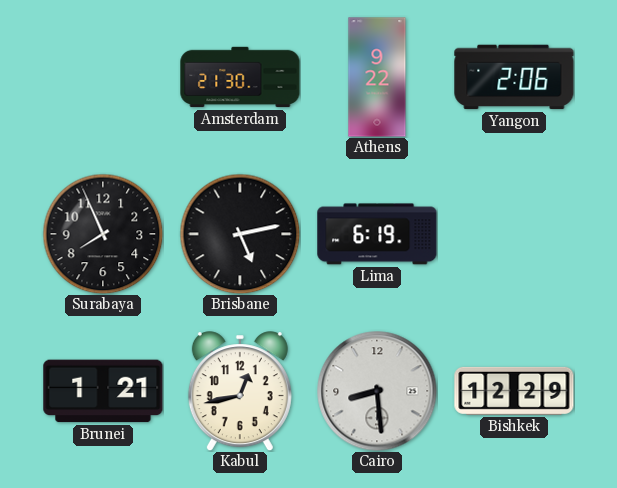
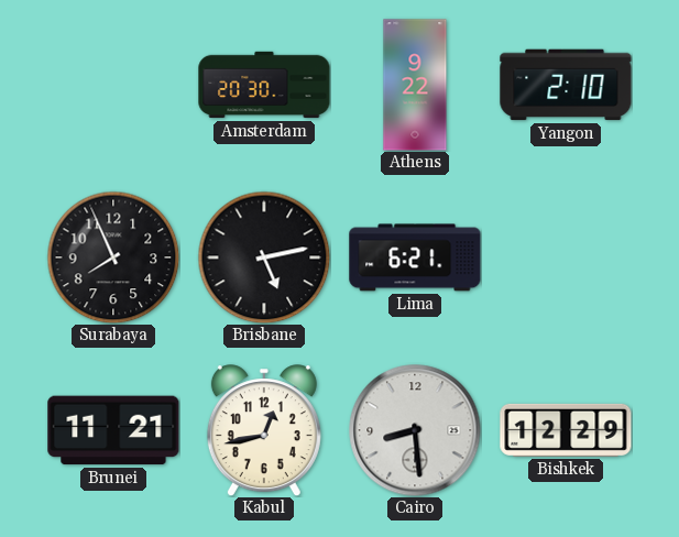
Amsterdam: 21:30 -> 20:30 (264, 85)
Yangon: 2:06 -> 2:10 (566, 85)
Lima: 6:19 -> 6:21 (415, 257)
Brunei: 1:21 -> 11:21 (113, 430)
